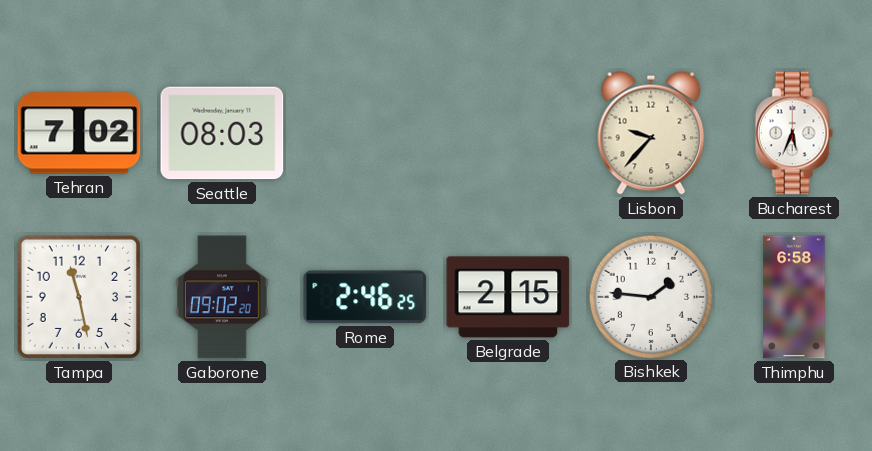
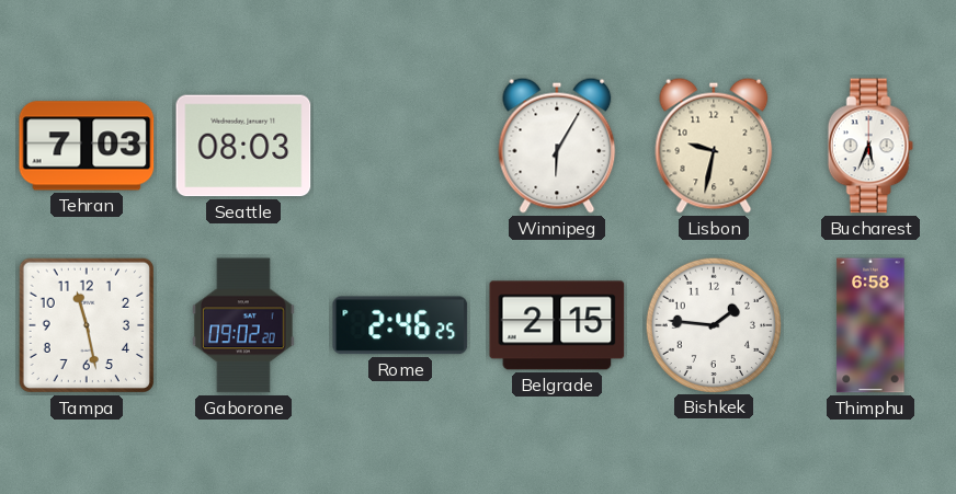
Tehran: 7:02 -> 7:03 (87, 146)
Winnipeg: none -> 6:05 (557, 146)
Lisbon: 9:37 -> 9:32 (714, 146)
